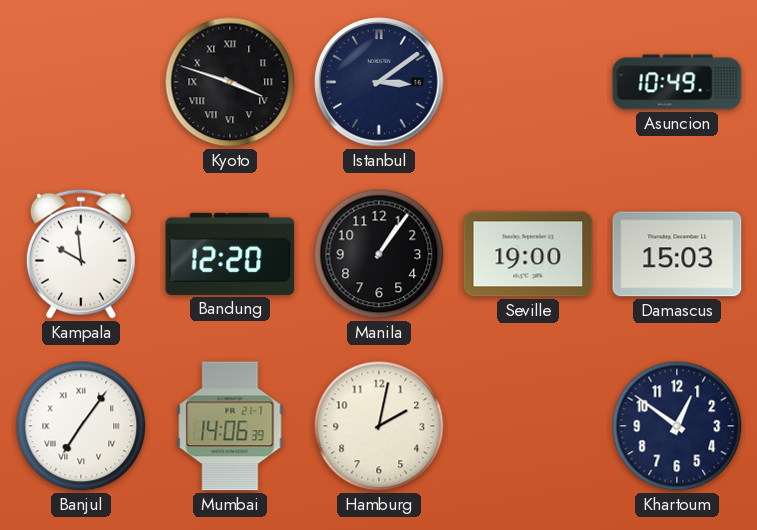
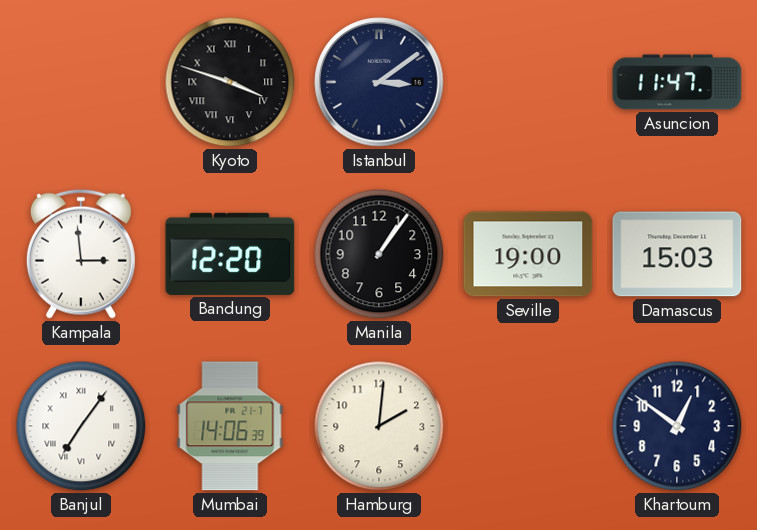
Asuncion: 10:49 -> 11:47 (677, 82)
Kampala: 9:59 -> 2:59 (81, 254)
Hamburg: 2:02 -> 2:01 (379, 426)
